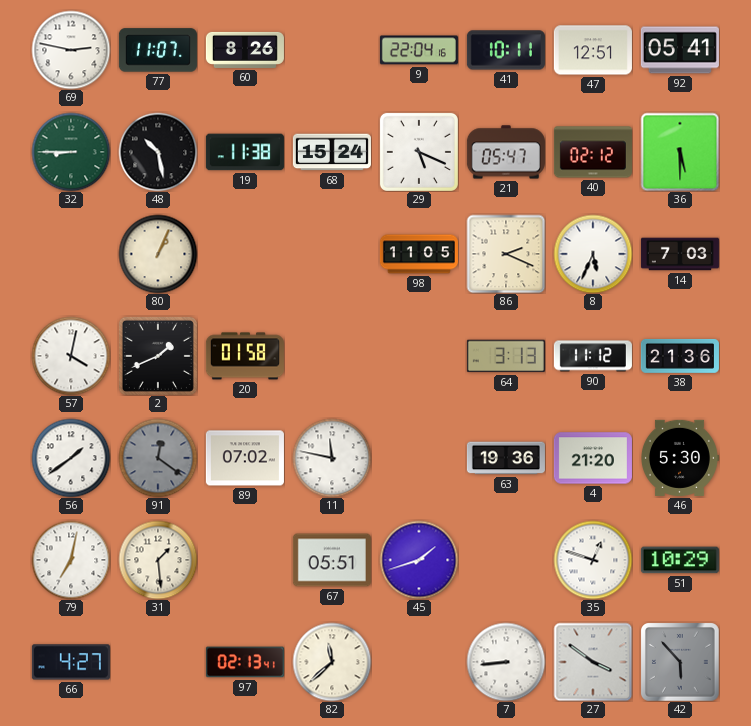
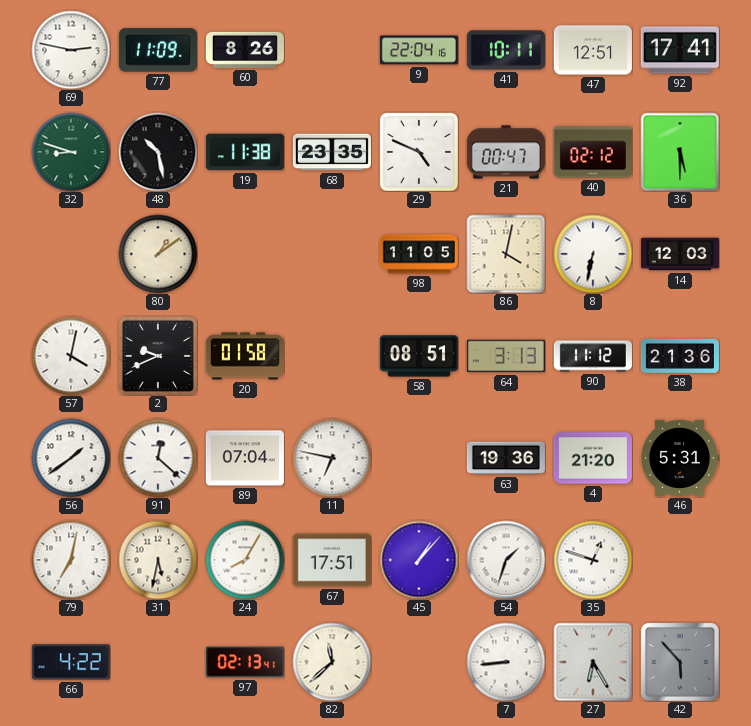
77: 11:07 -> 11:09 (158, 50)
92: 05:41 -> 17:41 (680, 50)
32: 8:45 -> 8:48 (71, 152)
68: 15:24 -> 23:35 (332, 152)
29: 5:19 -> 4:49 (419, 152)
21: 05:47 -> 00:47 (506, 152)
80: 1:04 -> 1:09 (158, 254)
86: 2:19 -> 4:02 (506, 254)
8: 5:34 -> 6:32 (593, 254)
14: 7:03 -> 12:03 (680, 254)
2: 1:41 -> 9:41 (158, 356)
58: none -> 08:51 (419, 356)
91: 12:21 -> 12:22 (158, 458)
91 dial: grey -> white (158, 458)
89: 07:02 -> 07:04 (245, 458)
11: 11:47 -> 6:47 (332, 458)
46: 5:30 -> 5:31 (680, 458)
31: 1:29 -> 5:32 (158, 560)
24: none -> 8:05 (245, 560)
67: 05:51 -> 17:51 (332, 560)
45: 1:42 -> 1:07 (419, 560)
54: none -> 1:33 (506, 560)
51: 10:29 -> none (680, 560)
66: 4:27 -> 4:22 (71, 662)
27: 3:51 -> 6:25 (593, 662)
